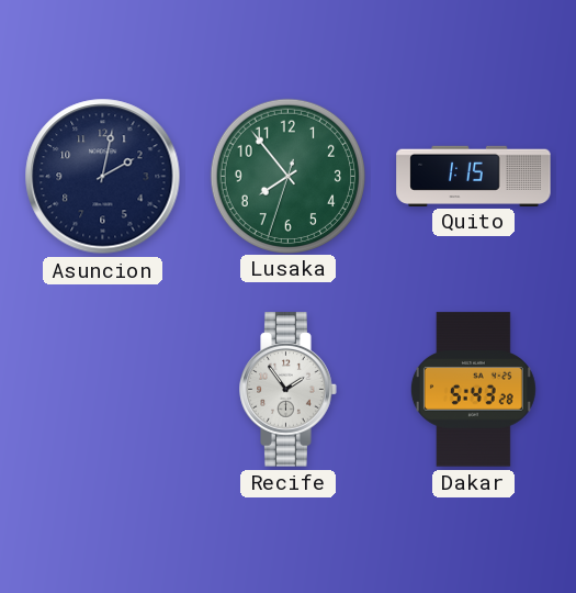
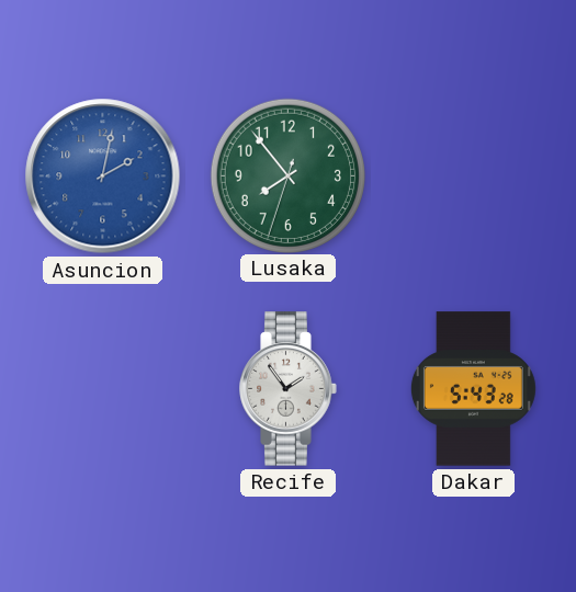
Asuncion dial: navy -> blue (103, 177)
Quito: 1:15 -> none (474, 176)
